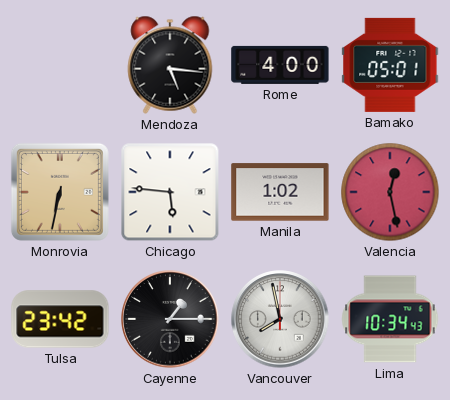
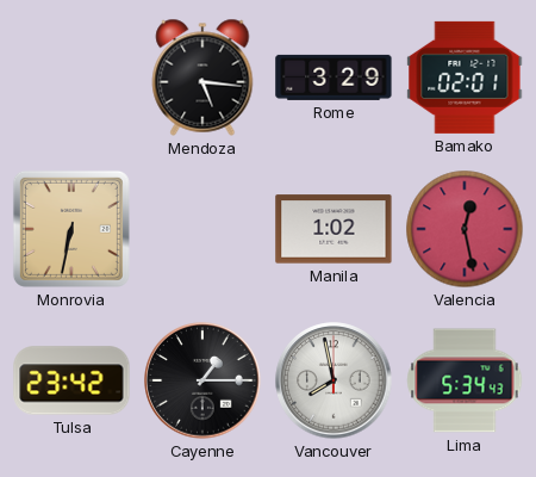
Rome: 4:00 -> 3:29 (334, 78)
Bamako: 05:01 -> 02:01 (465, 78)
Chicago: 5:46 -> none (170, 192)
Lima: 10:34 -> 5:34 (465, 380)
